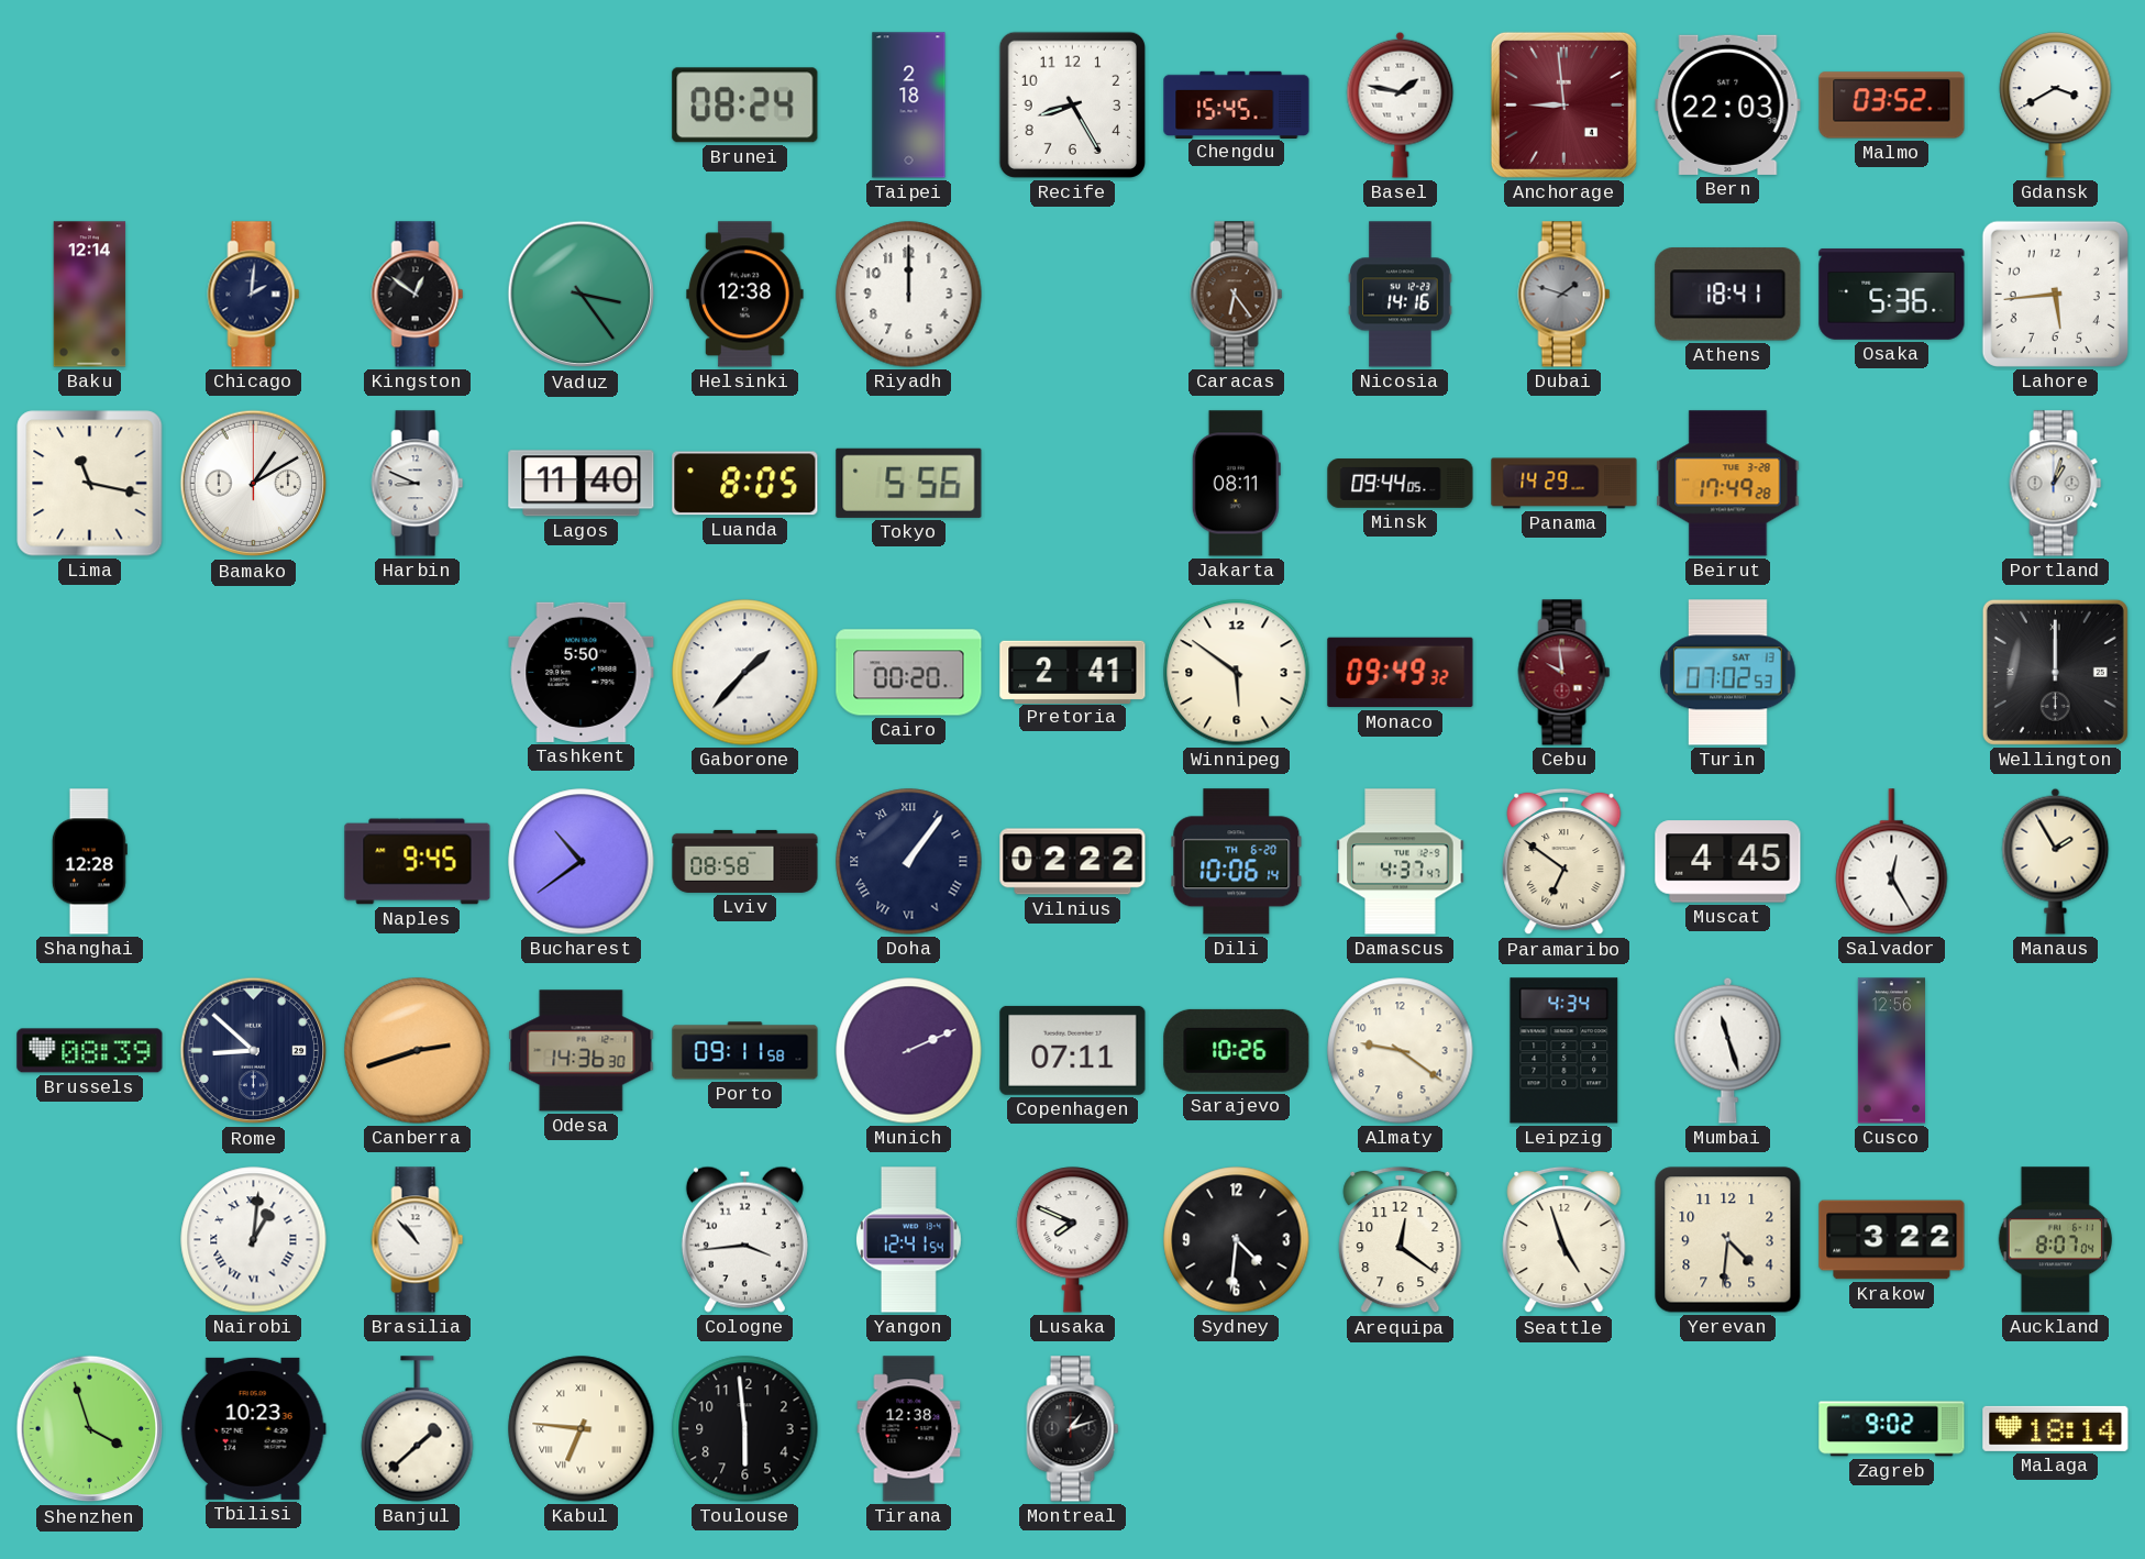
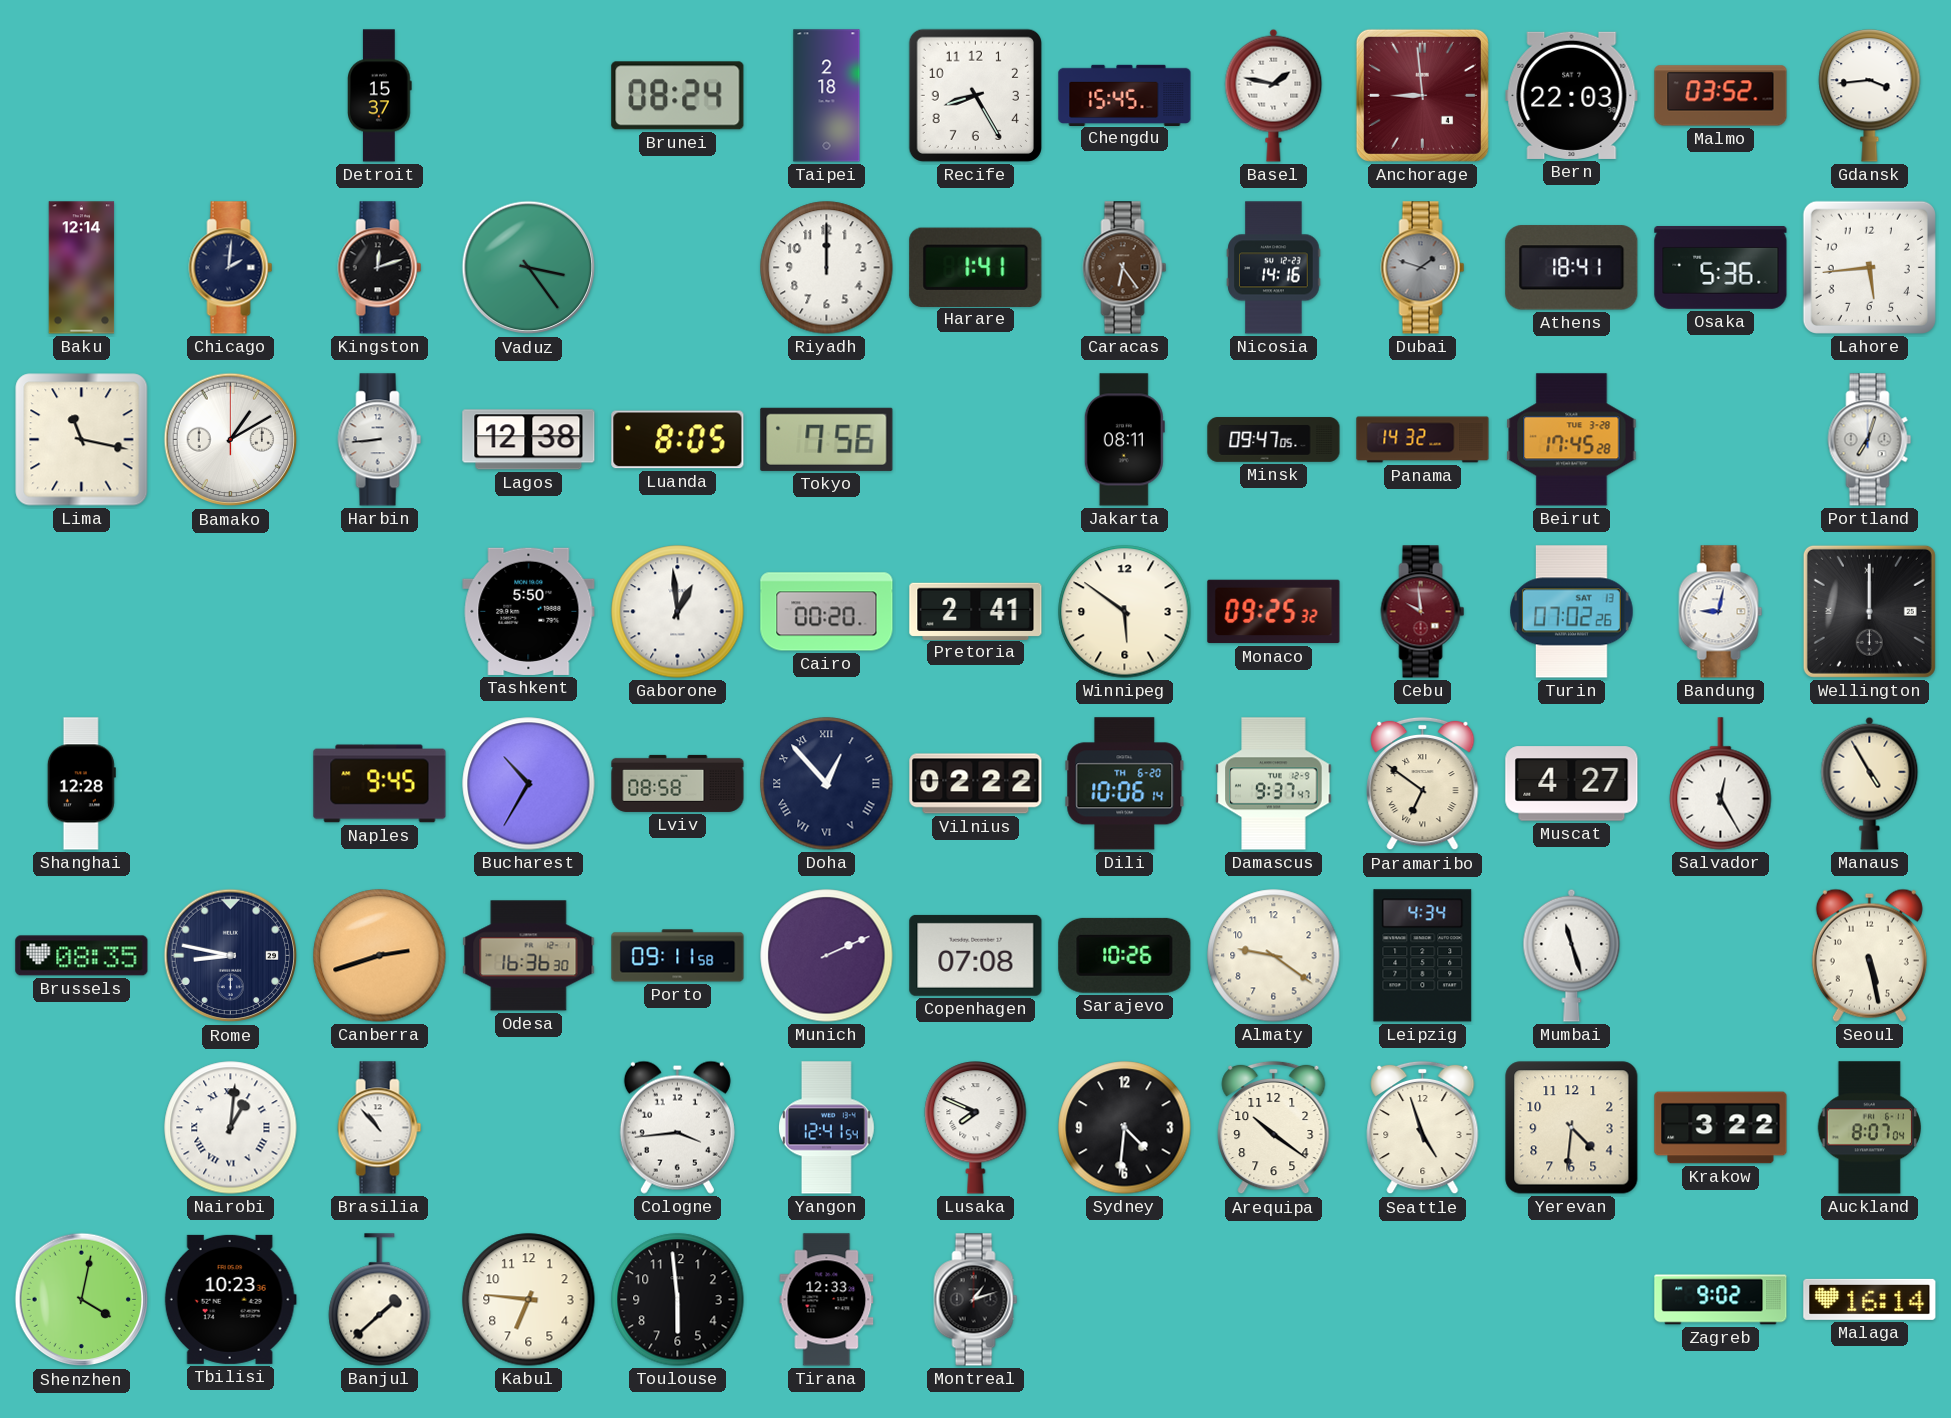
Detroit: none -> 15:37 (380, 96)
Gdansk: 3:40 -> 3:44 (1870, 96)
Kingston: 12:51 -> 12:12 (380, 268)
Helsinki: 12:38 -> none (745, 295)
Harare: none -> 1:41 (976, 267)
Harbin: 8:49 -> 8:44 (380, 440)
Lagos: 11:40 -> 12:38 (529, 440)
Tokyo: 5:56 -> 7:56 (827, 439)
Minsk: 09:44 -> 09:47 (1274, 440)
Panama: 14:29 -> 14:32 (1423, 440)
Beirut: 17:49 -> 17:45 (1572, 440)
Portland: 1:03 -> 7:03 (1870, 440)
Gaborone: 1:37 -> 12:59 (678, 612)
Monaco: 09:49 -> 09:25 (1274, 612)
Turin: 07:02:53 -> 07:02:26 (1572, 612)
Bandung: none -> 9:02 (1721, 612)
Bucharest: 10:39 -> 10:35 (529, 784)
Doha: 1:06 -> 12:53 (827, 784)
Damascus: 4:37 -> 9:37 (1274, 784)
Muscat: 4:45 -> 4:27 (1572, 784)
Manaus: 1:55 -> 4:55 (1870, 783)
Brussels: 08:39 -> 08:35 (82, 956)
Rome: 8:52 -> 8:47 (231, 956)
Odesa: 14:36 -> 16:36 (529, 956)
Copenhagen: 07:11 -> 07:08 (976, 955)
Cusco: 12:56 -> none (1891, 1051)
Seoul: none -> 5:28 (1869, 955)
Arequipa: 12:21 -> 10:21 (1274, 1128)
Shenzhen: 3:57 -> 4:02 (82, 1300)
Kabul numerals: Roman -> Arabic (529, 1300)
Tirana: 12:38 -> 12:33 (827, 1300)
Malaga: 18:14 -> 16:14 (1870, 1299)
